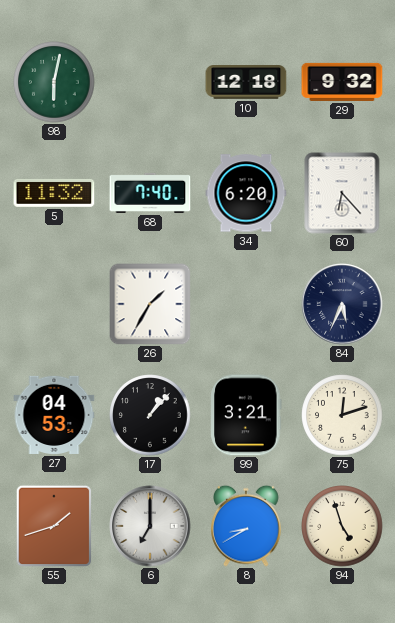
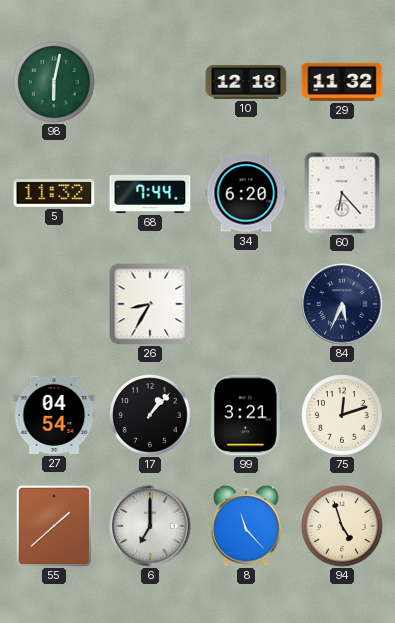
29: 9:32 -> 11:32 (342, 82)
68: 7:40 -> 7:44 (150, 193)
26: 1:35 -> 8:35 (150, 304)
27: 04:53 -> 04:54 (54, 415)
55: 1:42 -> 1:38 (53, 526)
8: 8:40 -> 11:23 (247, 526)
